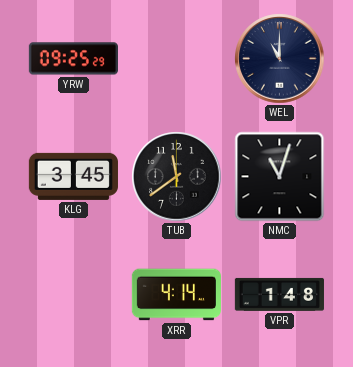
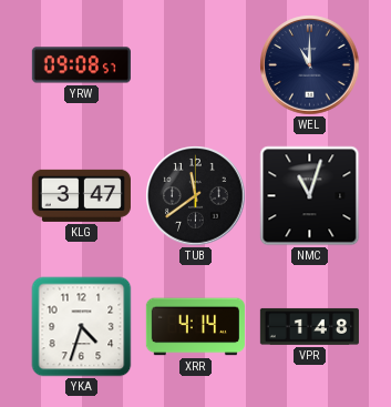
YRW: 09:25 -> 09:08 (81, 65)
KLG: 3:45 -> 3:47 (81, 195)
YKA: none -> 4:33 (82, 327)
